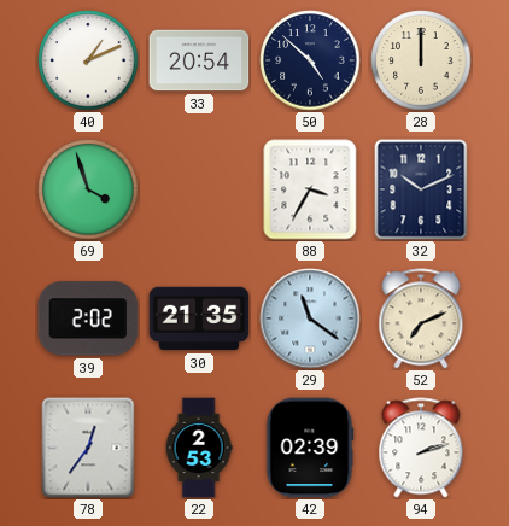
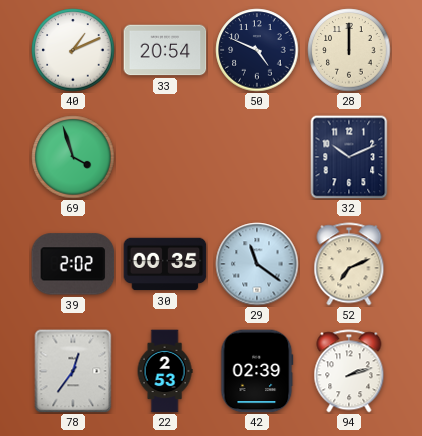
50: 4:52 -> 4:49 (257, 50)
88: 3:35 -> none (310, 189)
30: 21:35 -> 00:35 (165, 264)
